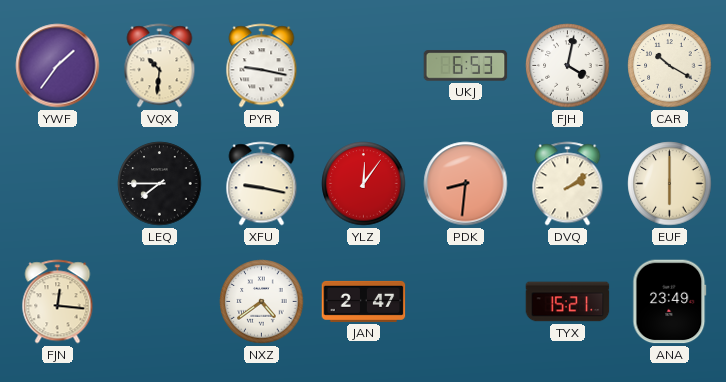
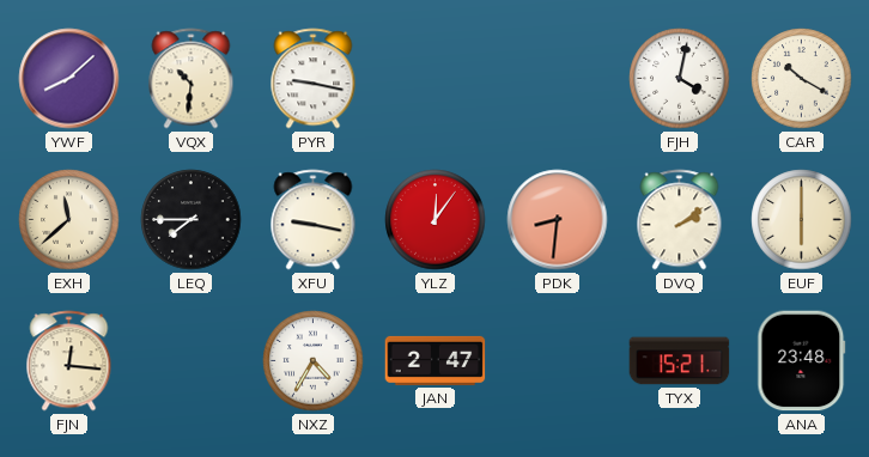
YWF: 1:36 -> 8:08 (69, 79)
UKJ: 6:53 -> none (466, 66)
EXH: none -> 11:38 (69, 220)
NXZ: 4:39 -> 4:35 (314, 361)
ANA: 23:49 -> 23:48 (802, 361)
